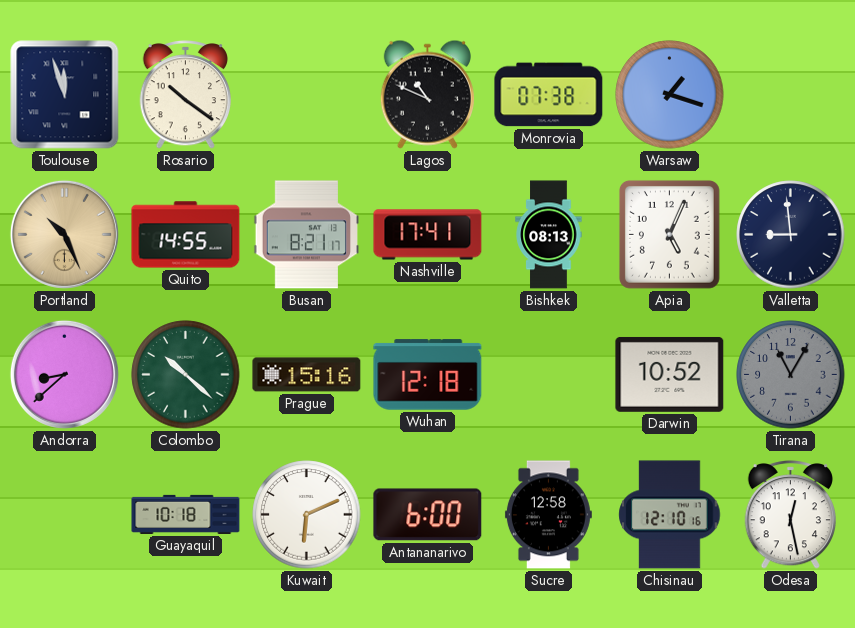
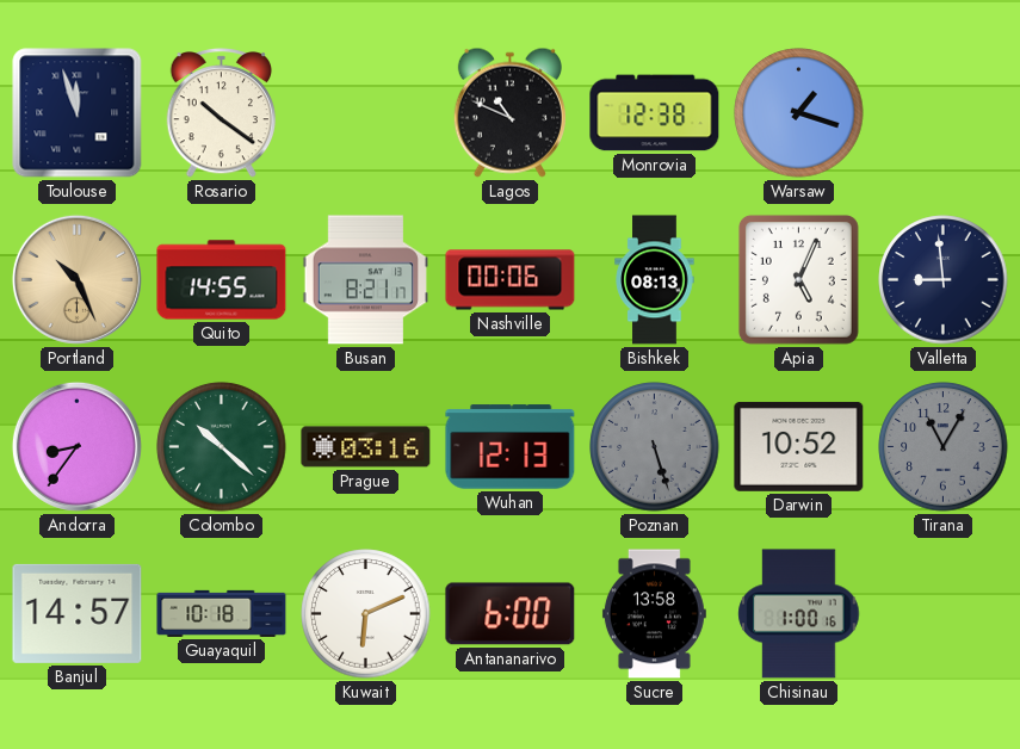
Monrovia: 07:38 -> 12:38 (655, 113)
Nashville: 17:41 -> 00:06 (511, 280)
Andorra: 8:38 -> 8:36 (76, 446)
Prague: 15:16 -> 03:16 (366, 447)
Wuhan: 12:18 -> 12:13 (511, 447)
Poznan: none -> 5:27 (655, 447)
Banjul: none -> 14:57 (78, 613)
Sucre: 12:58 -> 13:58 (654, 614)
Chisinau: 12:10 -> 1:00 (799, 614)
Odesa: 12:28 -> none (790, 515)
